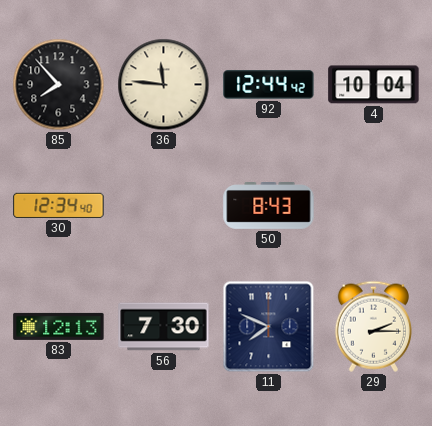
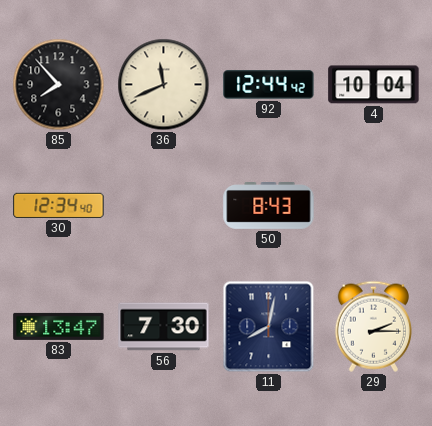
36: 11:46 -> 11:41 (164, 85)
83: 12:13 -> 13:47 (59, 326)
11: 7:49 -> 8:02 (269, 327)
